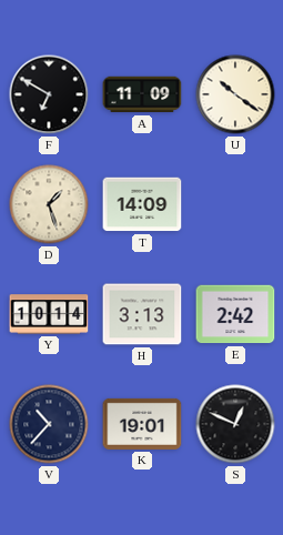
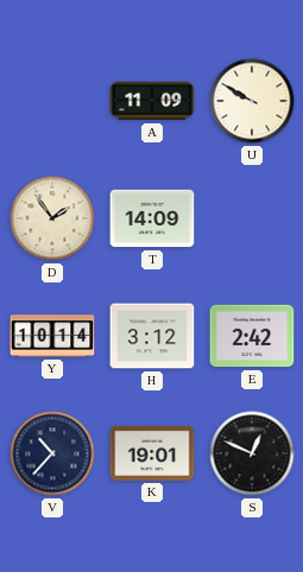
F: 6:50 -> none (49, 94)
U: 10:21 -> 9:50 (252, 101)
D: 1:27 -> 1:54 (52, 218)
H: 3:13 -> 3:12 (152, 336)
